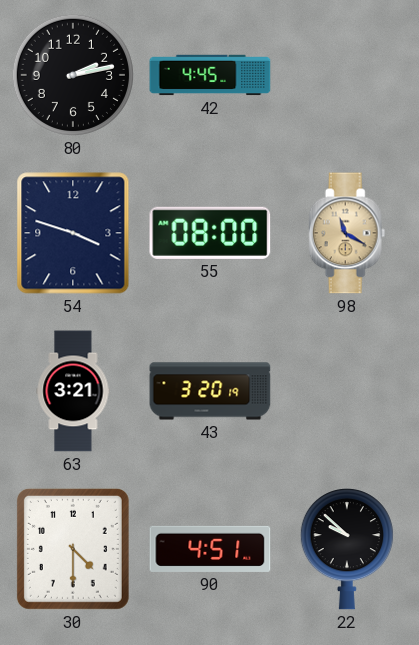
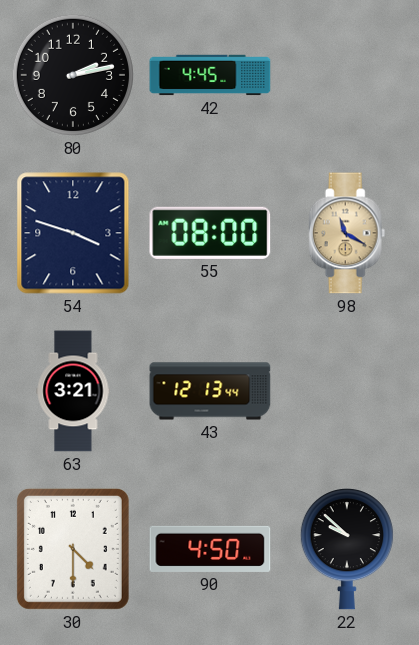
43: 3:20 -> 12:13 (210, 391)
90: 4:51 -> 4:50 (210, 549)
